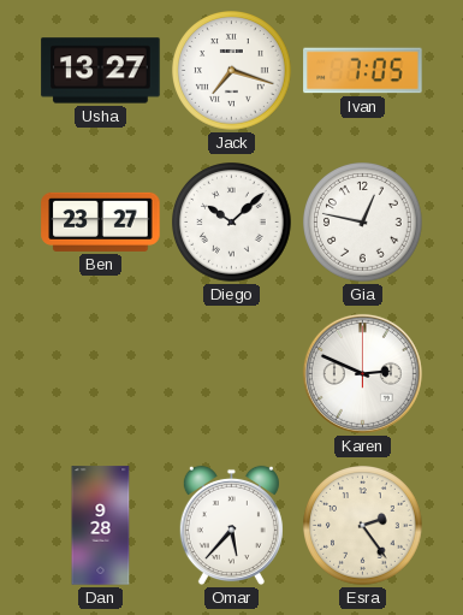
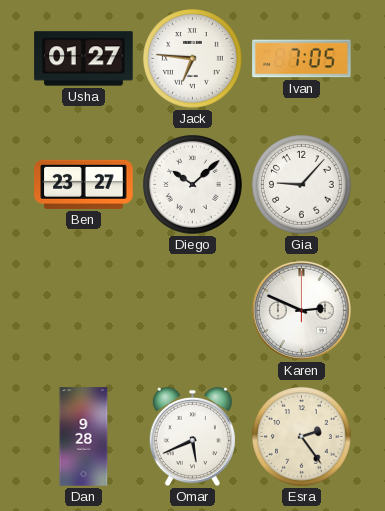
Usha: 13:27 -> 01:27 (84, 59)
Jack: 7:18 -> 6:46 (193, 59)
Gia: 12:47 -> 9:07 (302, 185)
Omar: 5:37 -> 5:41 (192, 437)
